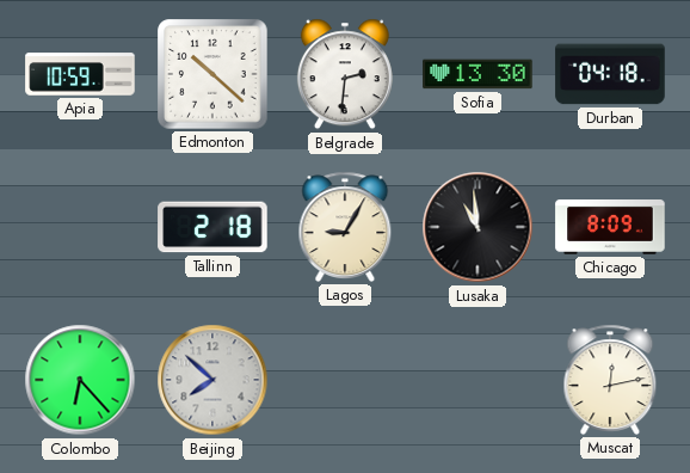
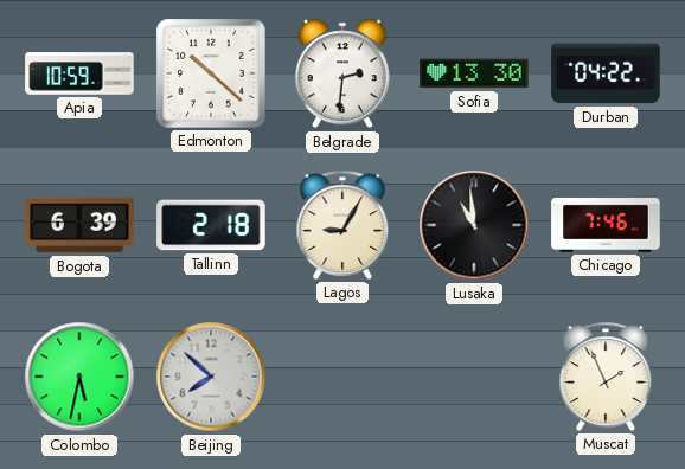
Durban: 04:18 -> 04:22 (606, 73)
Bogota: none -> 6:39 (79, 225)
Chicago: 8:09 -> 7:46 (606, 225)
Colombo: 6:23 -> 5:32 (79, 377)
Muscat: 12:13 -> 1:56 (606, 377)
